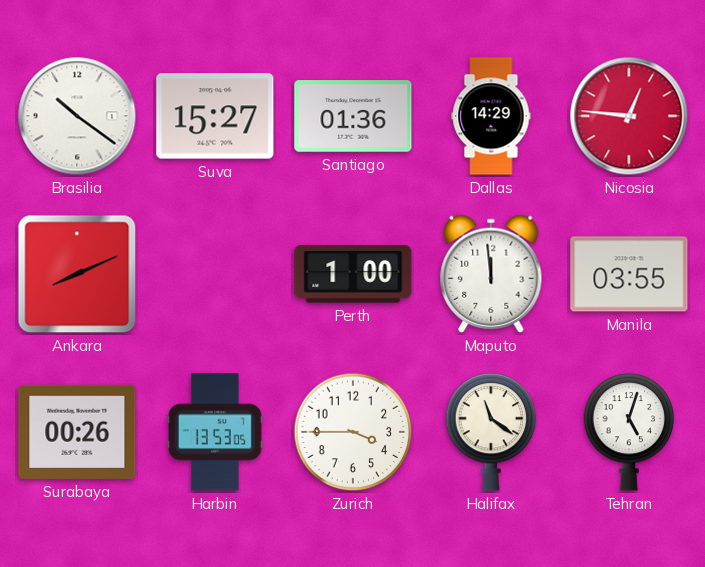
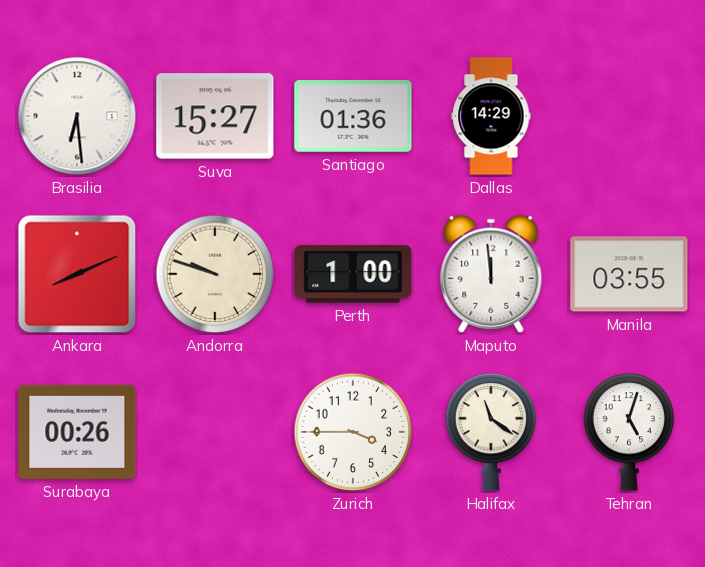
Brasilia: 10:21 -> 6:29 (77, 116)
Nicosia: 12:46 -> none (629, 116)
Andorra: none -> 9:48 (215, 274)
Harbin: 13:53 -> none (215, 432)
